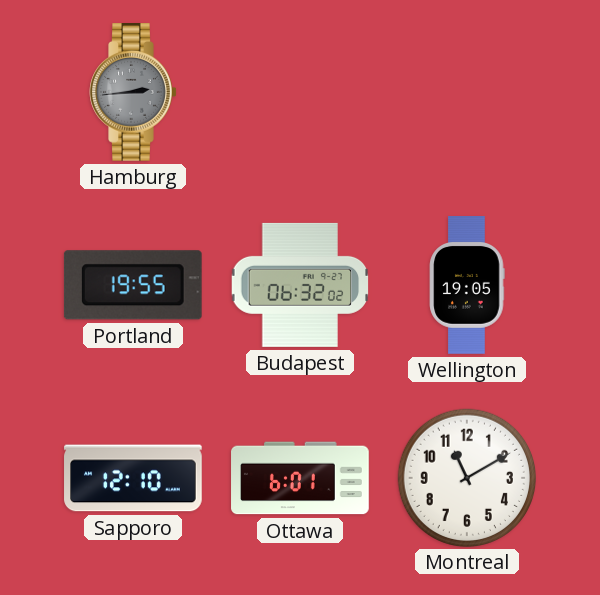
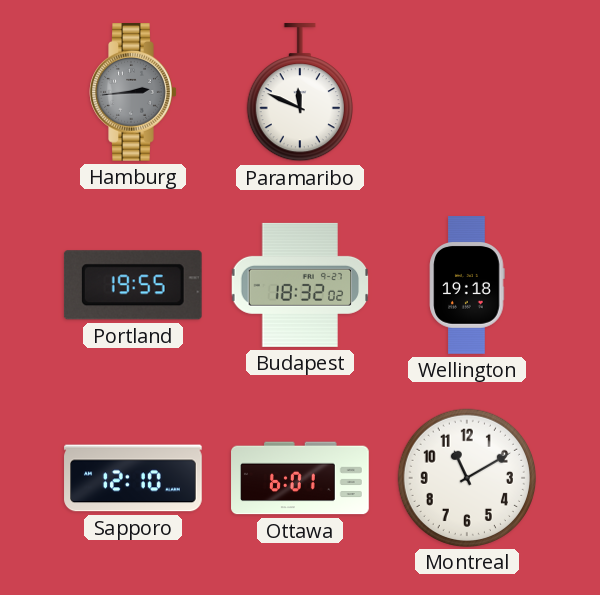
Paramaribo: none -> 11:49 (300, 93)
Budapest: 06:32 -> 18:32 (300, 285)
Wellington: 19:05 -> 19:18 (467, 285)
